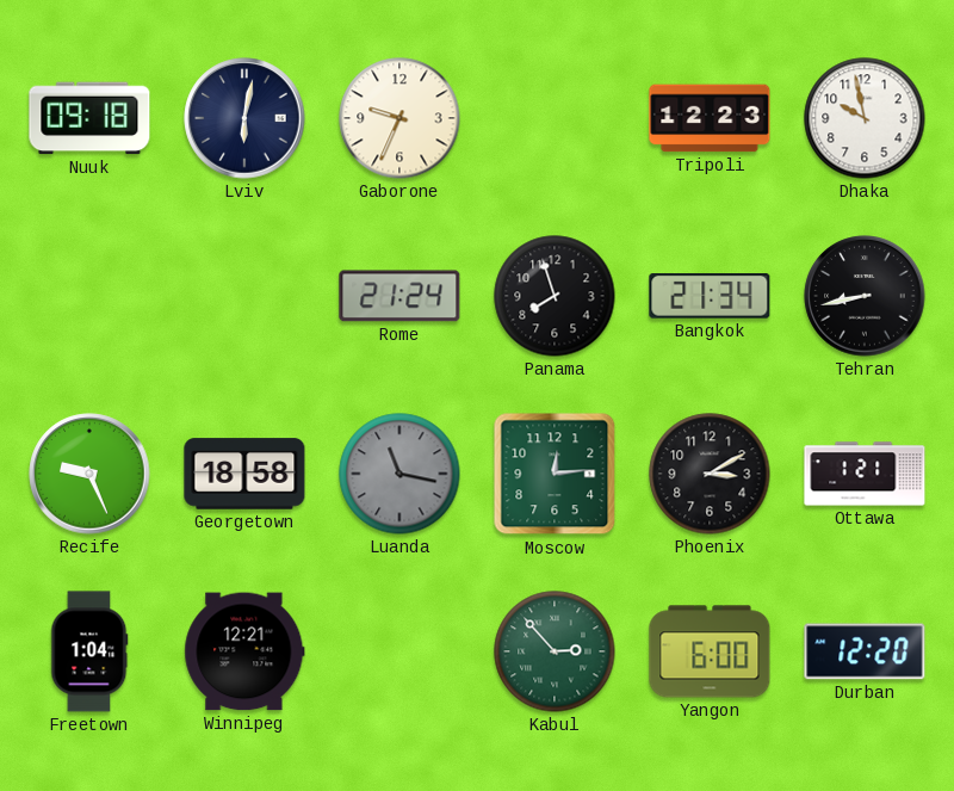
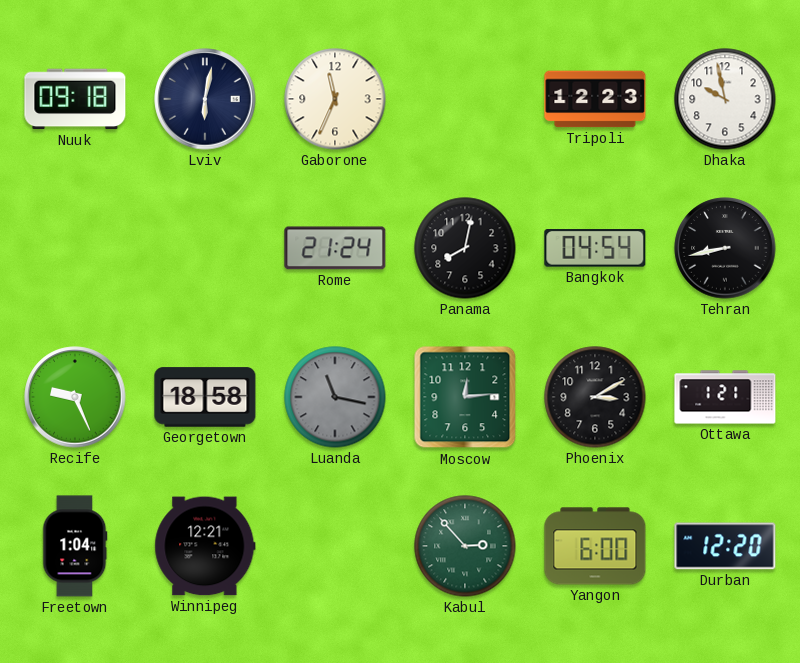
Gaborone: 9:34 -> 11:34 (335, 99)
Panama: 7:57 -> 8:02 (465, 248)
Bangkok: 21:34 -> 04:54 (595, 249)
